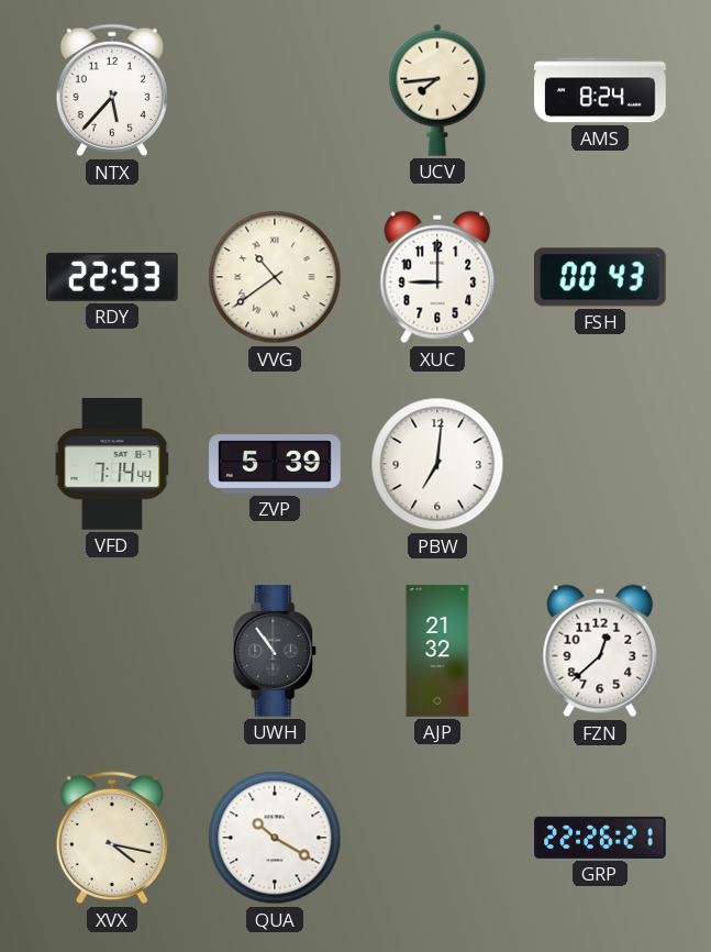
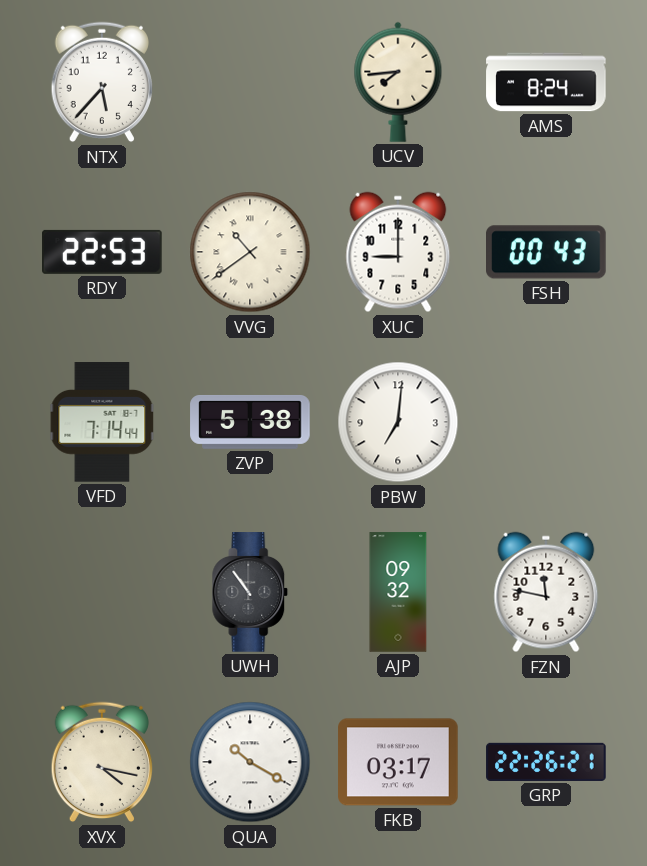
ZVP: 5:39 -> 5:38 (250, 422)
AJP: 21:32 -> 09:32 (398, 592)
FZN: 12:38 -> 11:47 (546, 592)
FKB: none -> 03:17 (398, 762)
